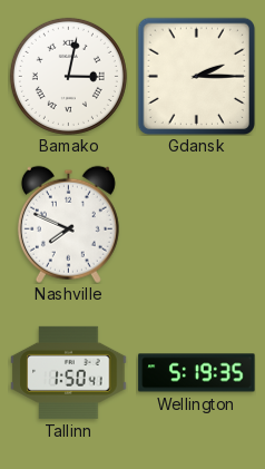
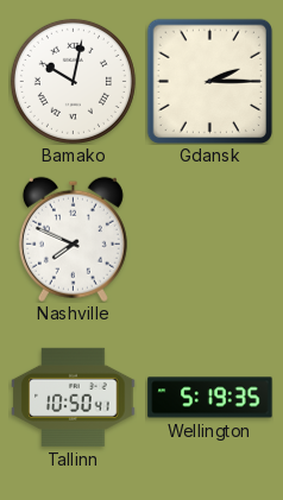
Bamako: 3:02 -> 10:02 (73, 81)
Tallinn: 1:50 -> 10:50 (74, 397)
